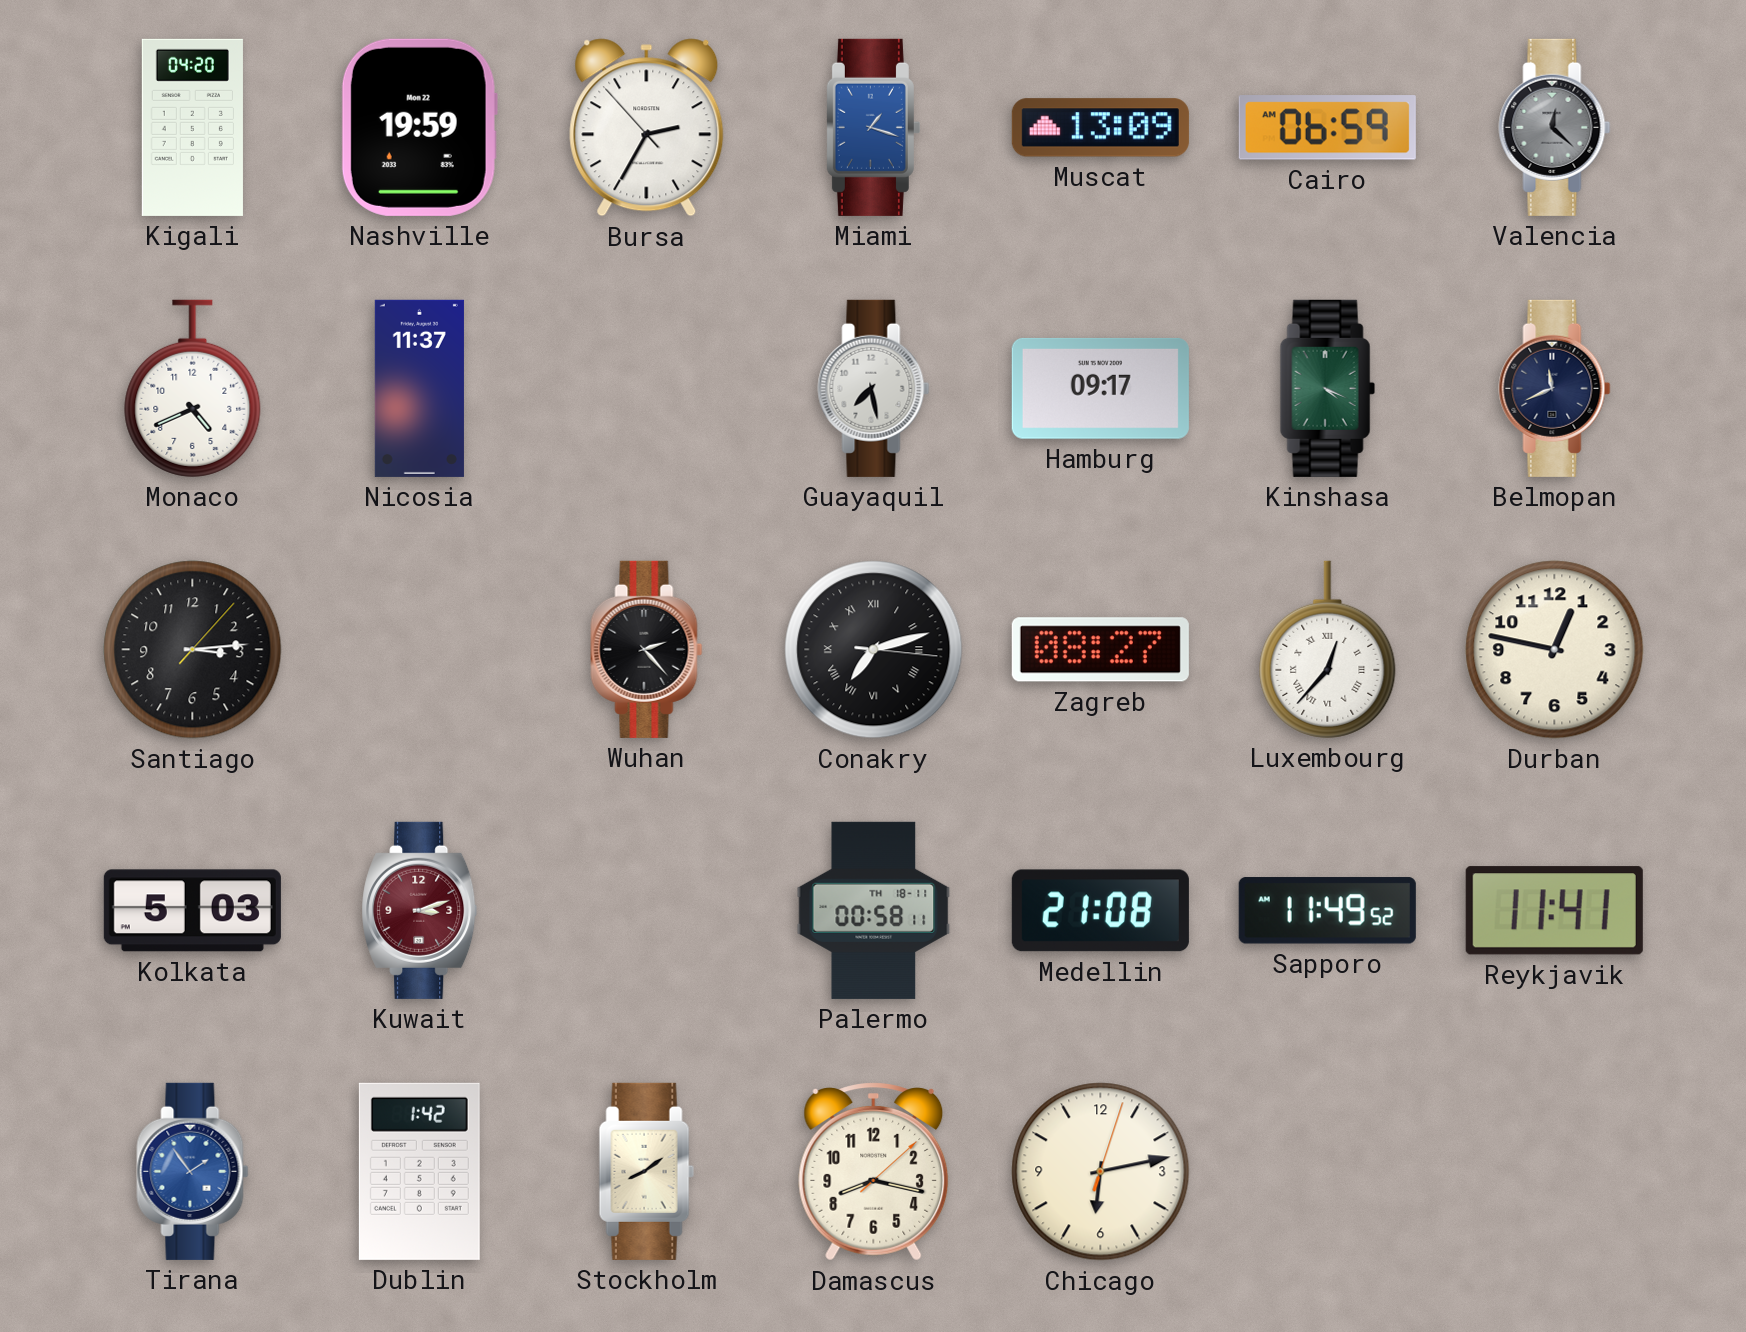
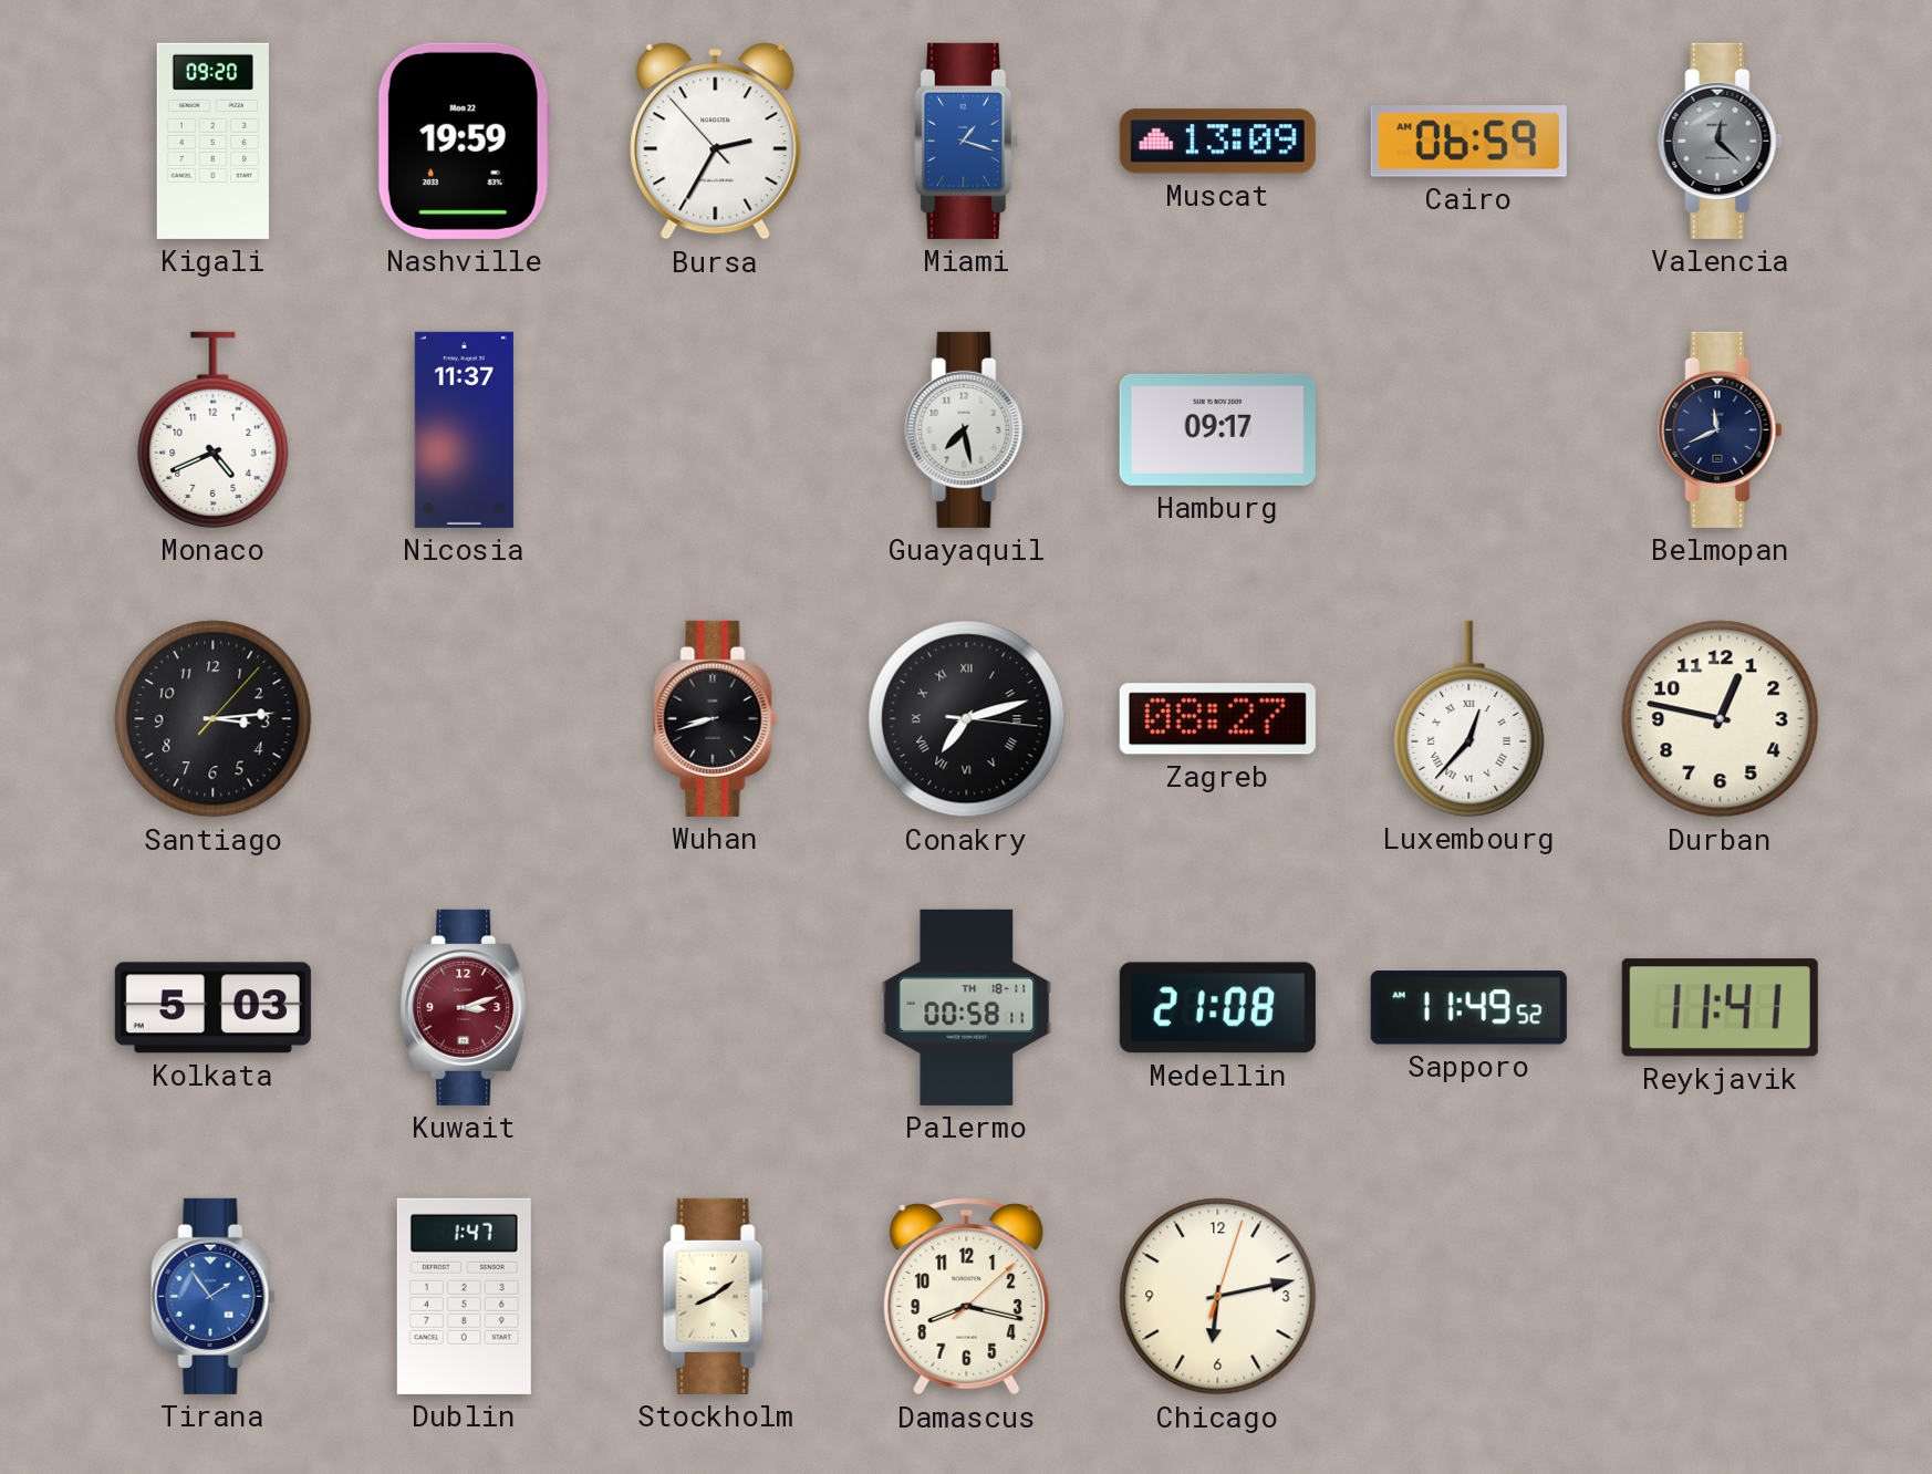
Kigali: 04:20 -> 09:20 (212, 141)
Kinshasa: 4:19 -> none (1327, 388)
Wuhan: 2:23 -> 8:42 (716, 718)
Dublin: 1:42 -> 1:47 (464, 1296)
